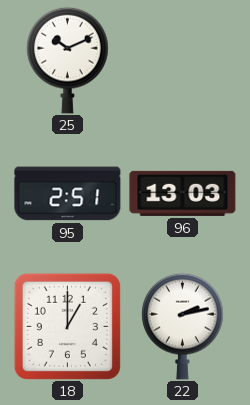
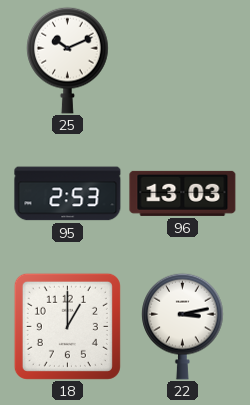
95: 2:51 -> 2:53 (68, 194)
22: 2:13 -> 3:13 (183, 326)
